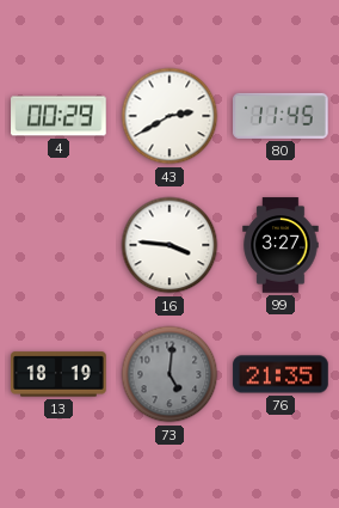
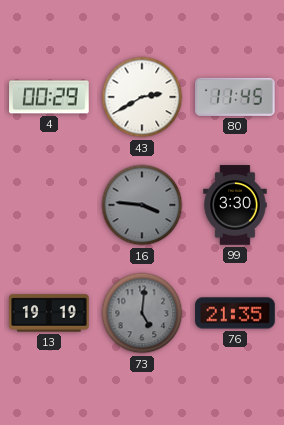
16 dial: white -> grey (142, 205)
99: 3:27 -> 3:30 (235, 205)
13: 18:19 -> 19:19 (49, 313)
